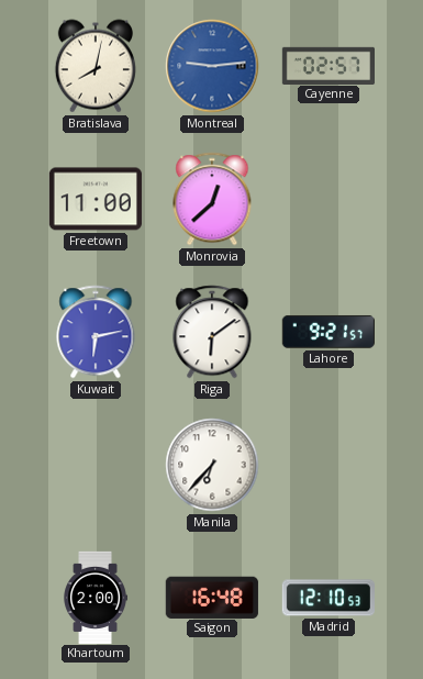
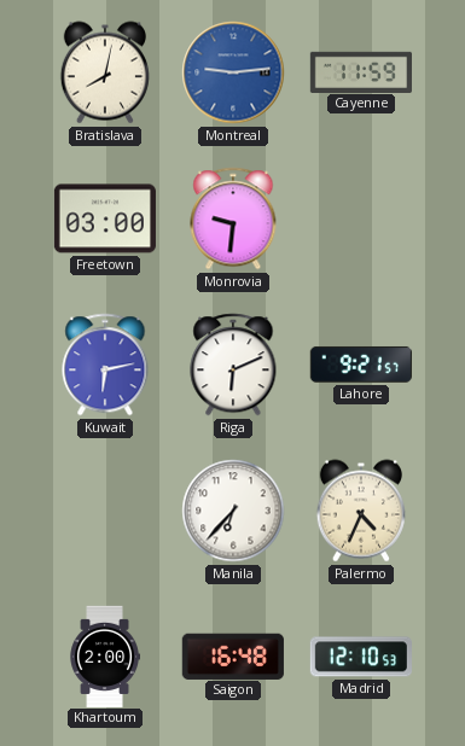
Cayenne: 02:57 -> 11:59 (360, 71)
Freetown: 11:00 -> 03:00 (105, 218)
Monrovia: 12:38 -> 9:31 (233, 218)
Riga: 6:09 -> 6:11 (233, 365)
Palermo: none -> 4:34 (361, 511)
